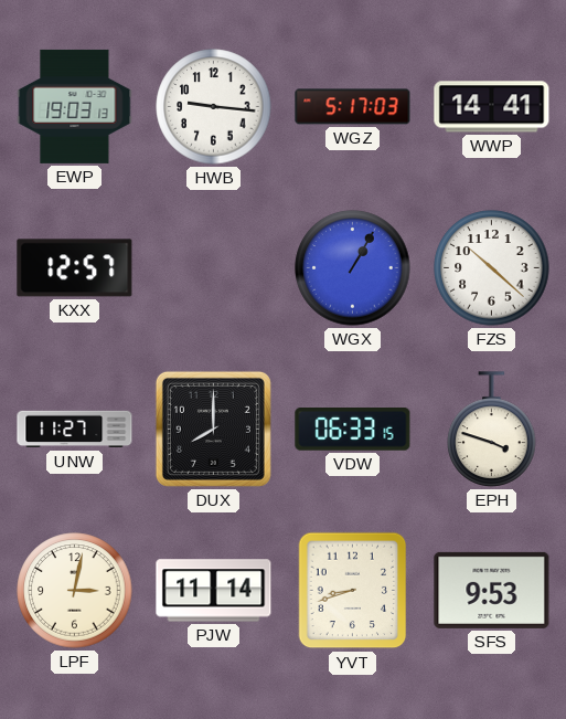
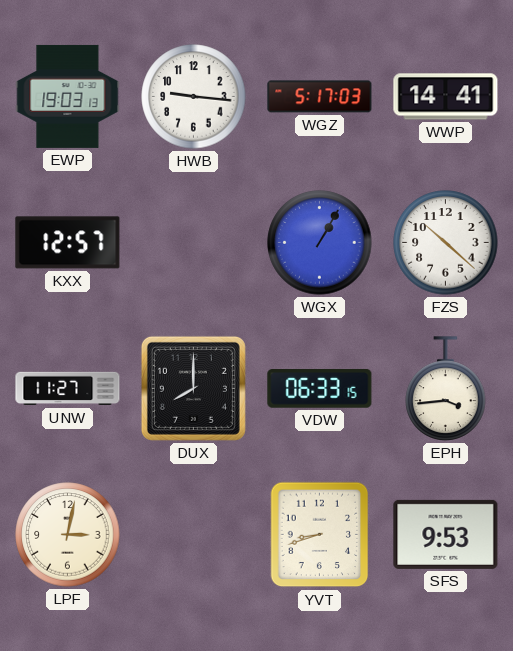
EPH: 3:48 -> 3:44 (446, 389)
PJW: 11:14 -> none (214, 591)
